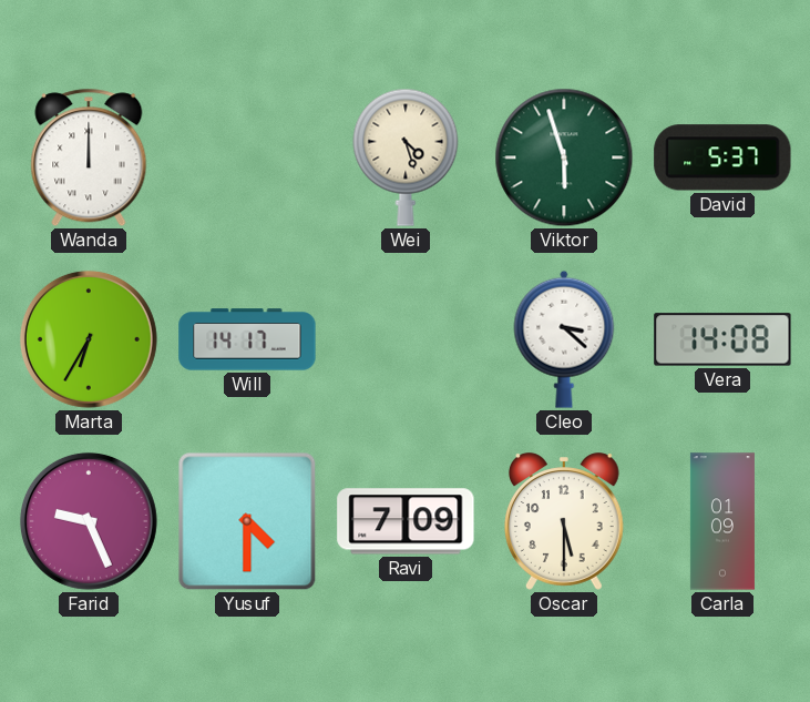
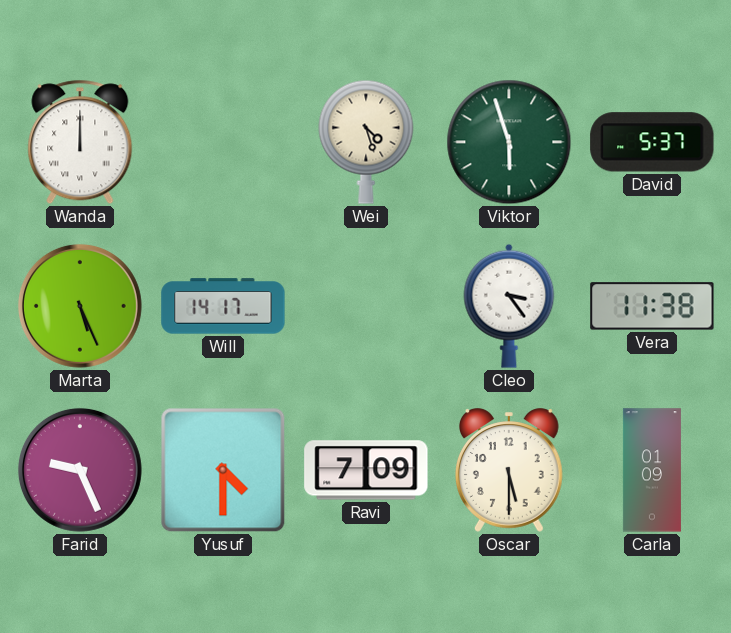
Marta: 6:35 -> 5:26 (80, 306)
Cleo: 3:22 -> 3:24 (509, 306)
Vera: 14:08 -> 11:38 (652, 306)
